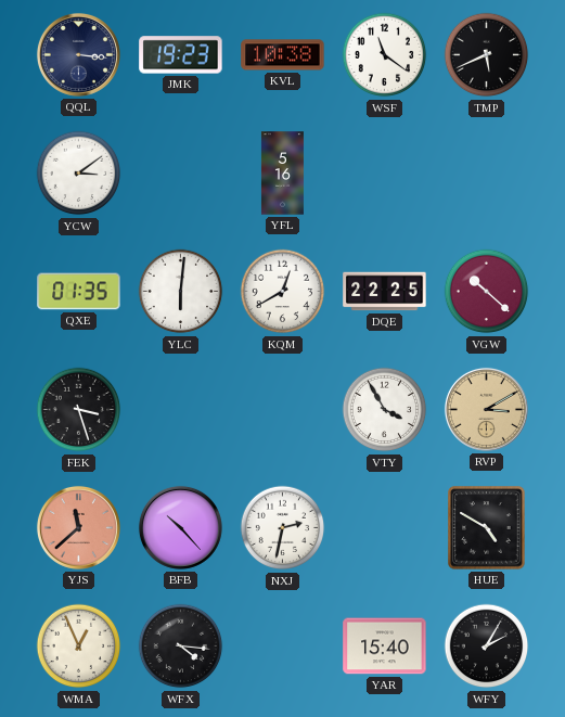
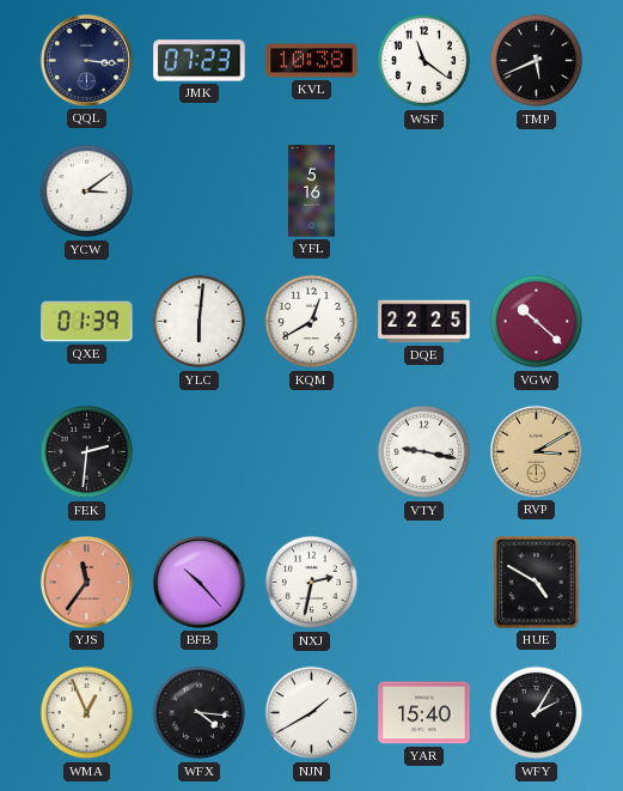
JMK: 19:23 -> 07:23 (200, 61)
QXE: 01:35 -> 01:39 (87, 322)
FEK: 3:27 -> 2:31 (87, 452)
VTY: 3:55 -> 9:17 (425, 452)
YJS: 11:38 -> 11:36 (86, 582)
NJN: none -> 1:40 (312, 713)
